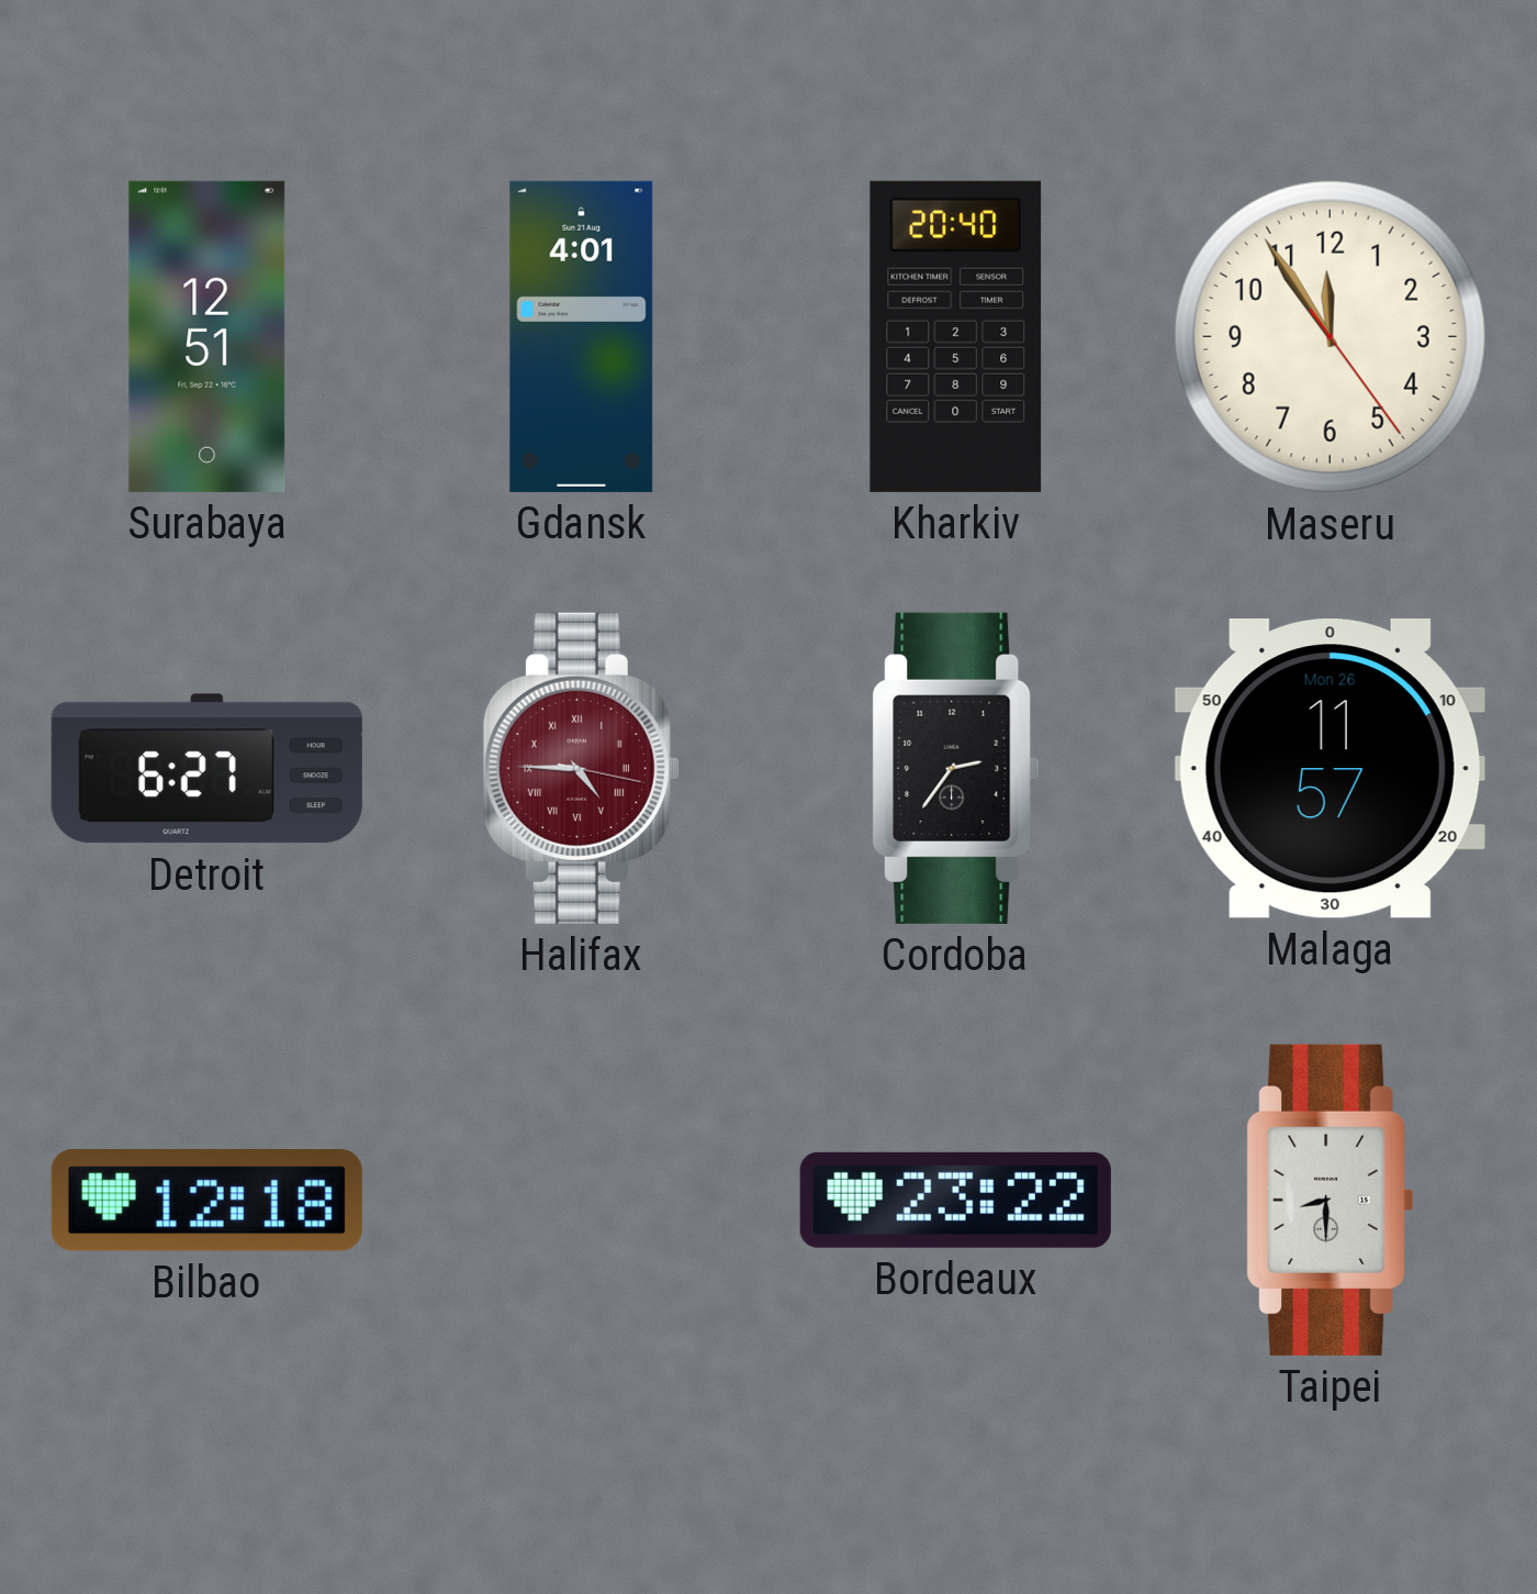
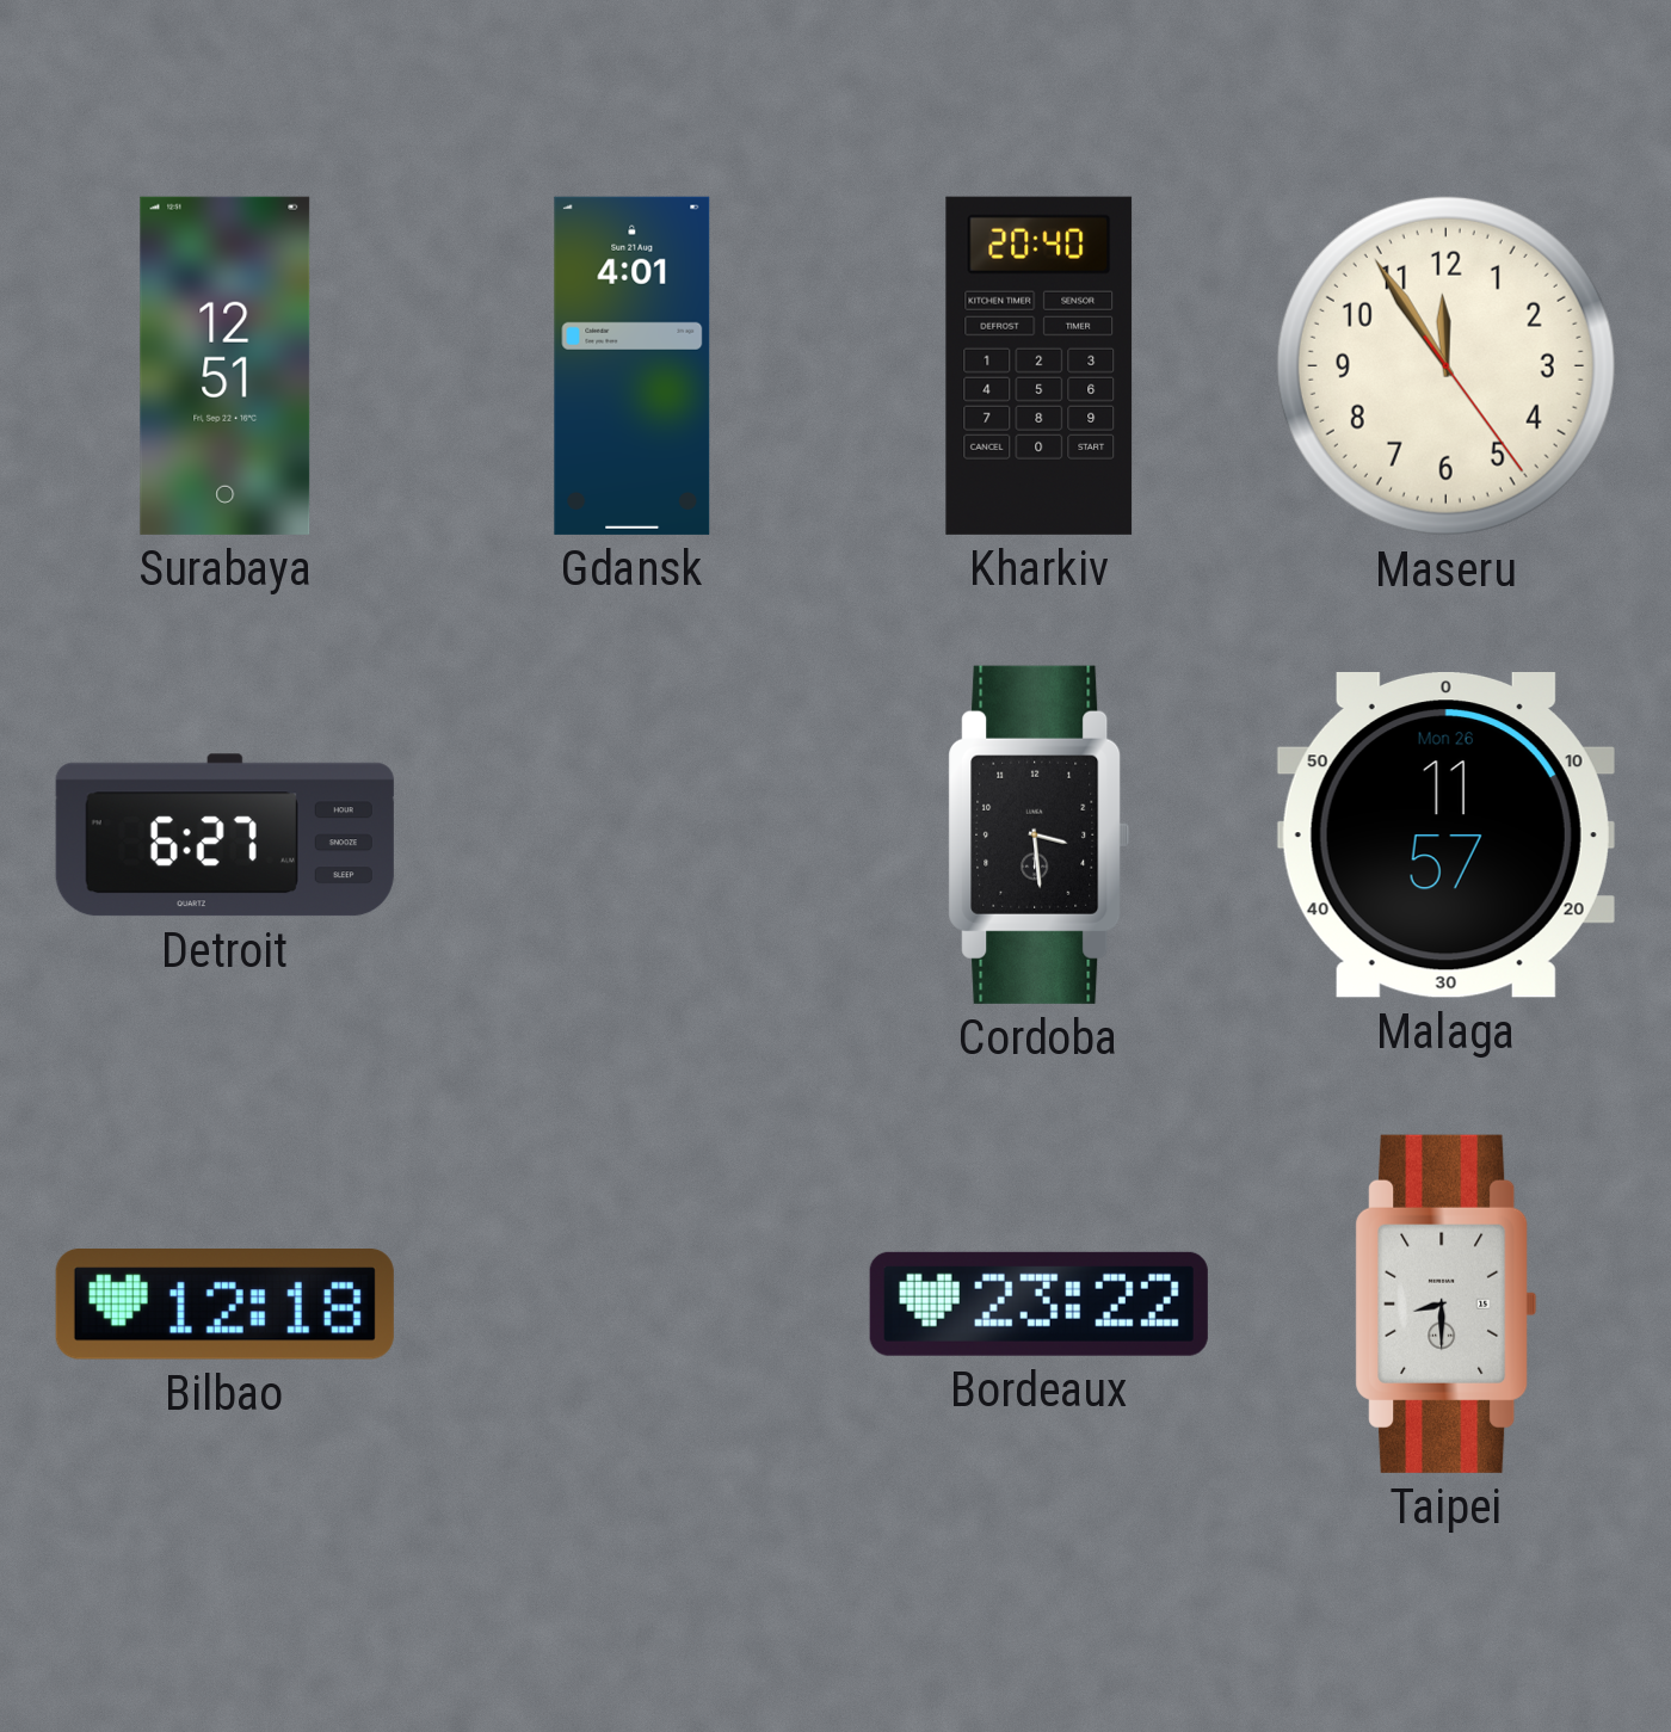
Halifax: 4:45 -> none (581, 768)
Cordoba: 2:36 -> 3:29 (1040, 834)
